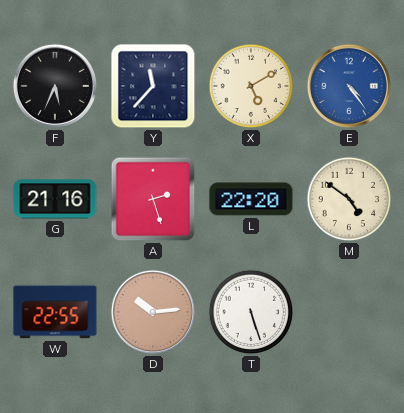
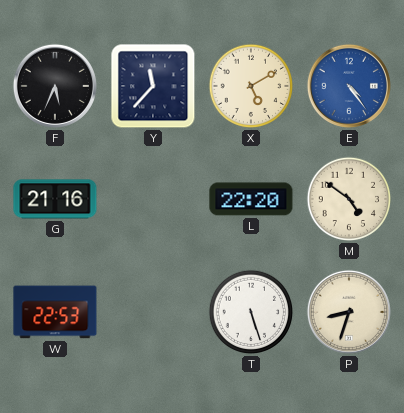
A: 2:27 -> none (153, 199)
W: 22:55 -> 22:53 (55, 312)
D: 10:14 -> none (153, 312)
P: none -> 8:33 (349, 312)
